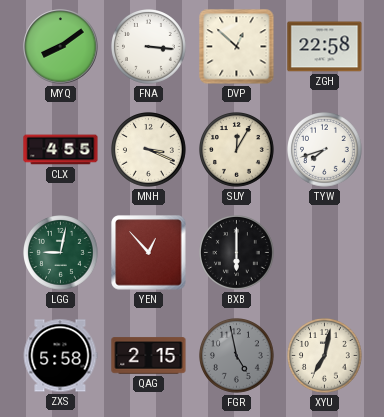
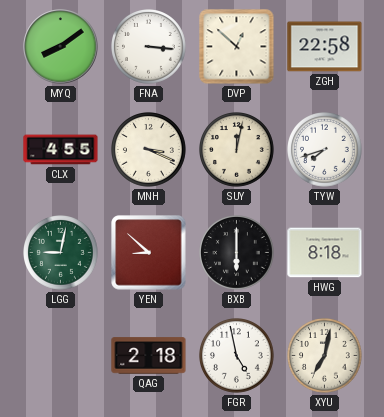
SUY: 12:05 -> 12:02 (237, 150)
YEN: 12:53 -> 8:52 (149, 253)
HWG: none -> 8:18 (325, 253)
ZXS: 5:58 -> none (60, 356)
QAG: 2:15 -> 2:18 (149, 356)
FGR dial: grey -> white (237, 356)
